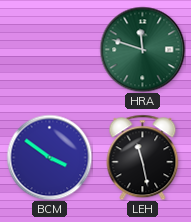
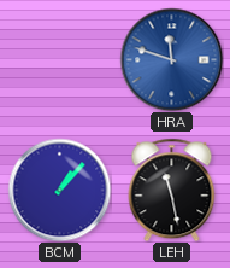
HRA dial: green -> blue (171, 59)
BCM: 3:51 -> 1:07 (59, 190)
